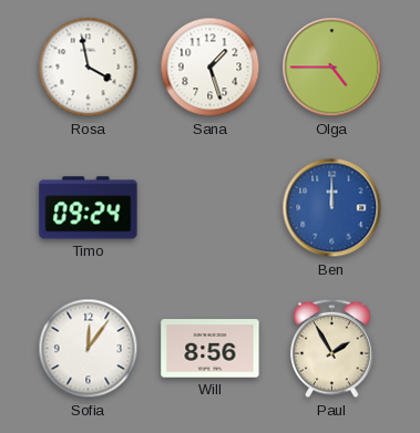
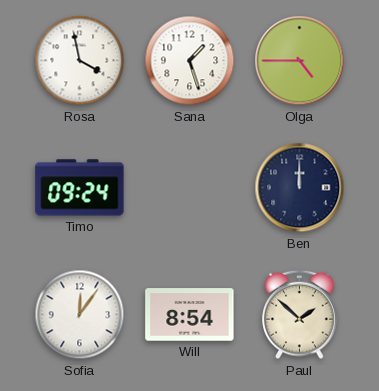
Ben dial: blue -> navy (300, 188)
Will: 8:56 -> 8:54 (190, 315)
Paul: 1:55 -> 1:52 (300, 315)
